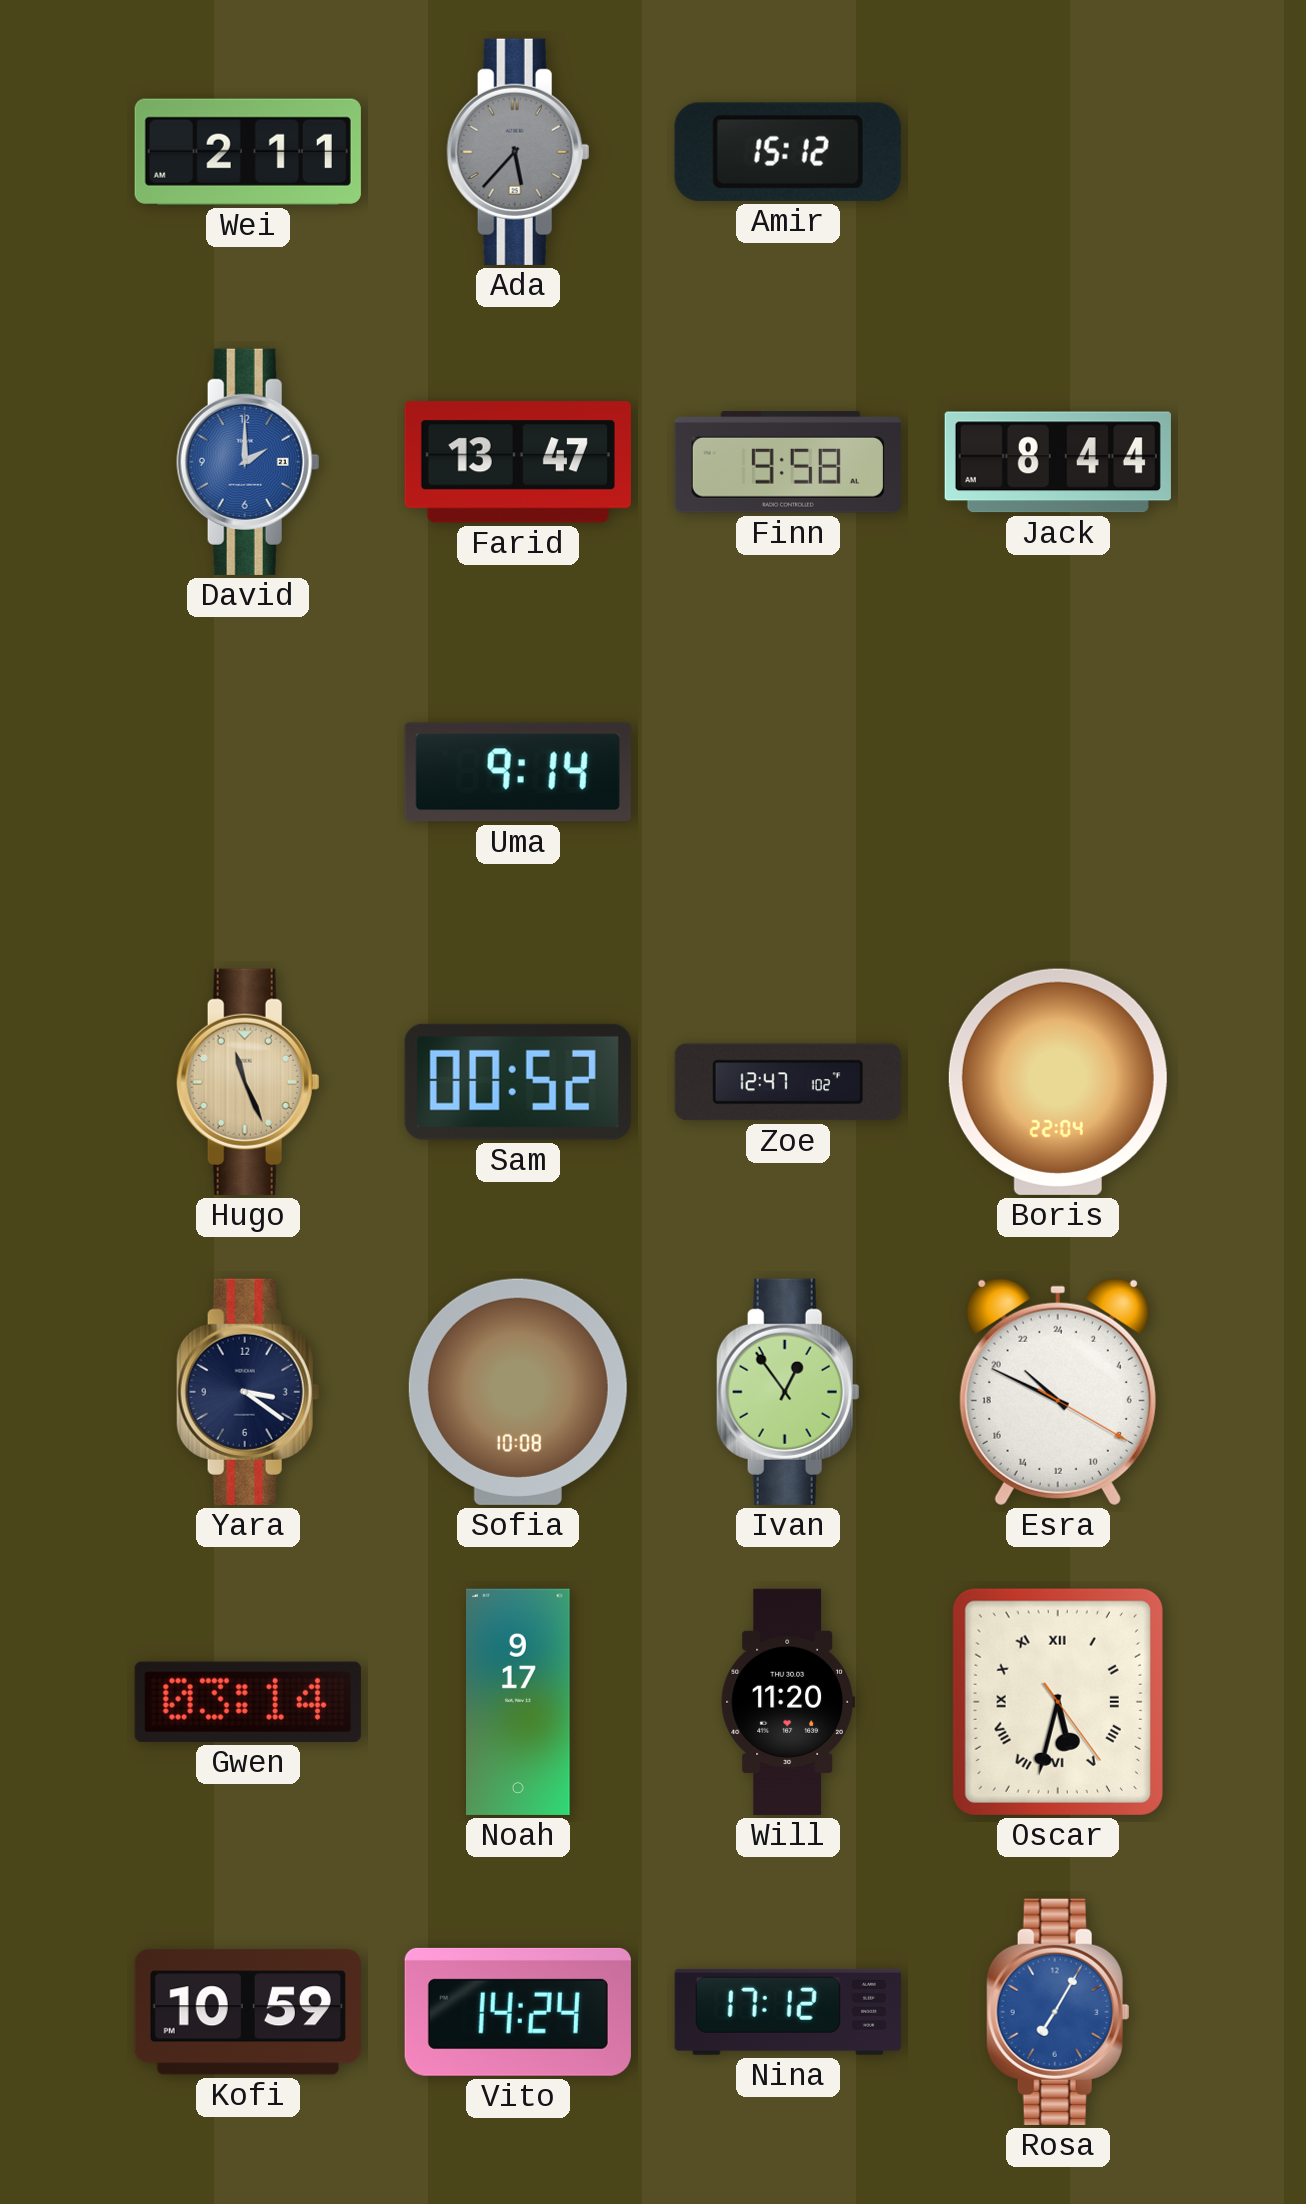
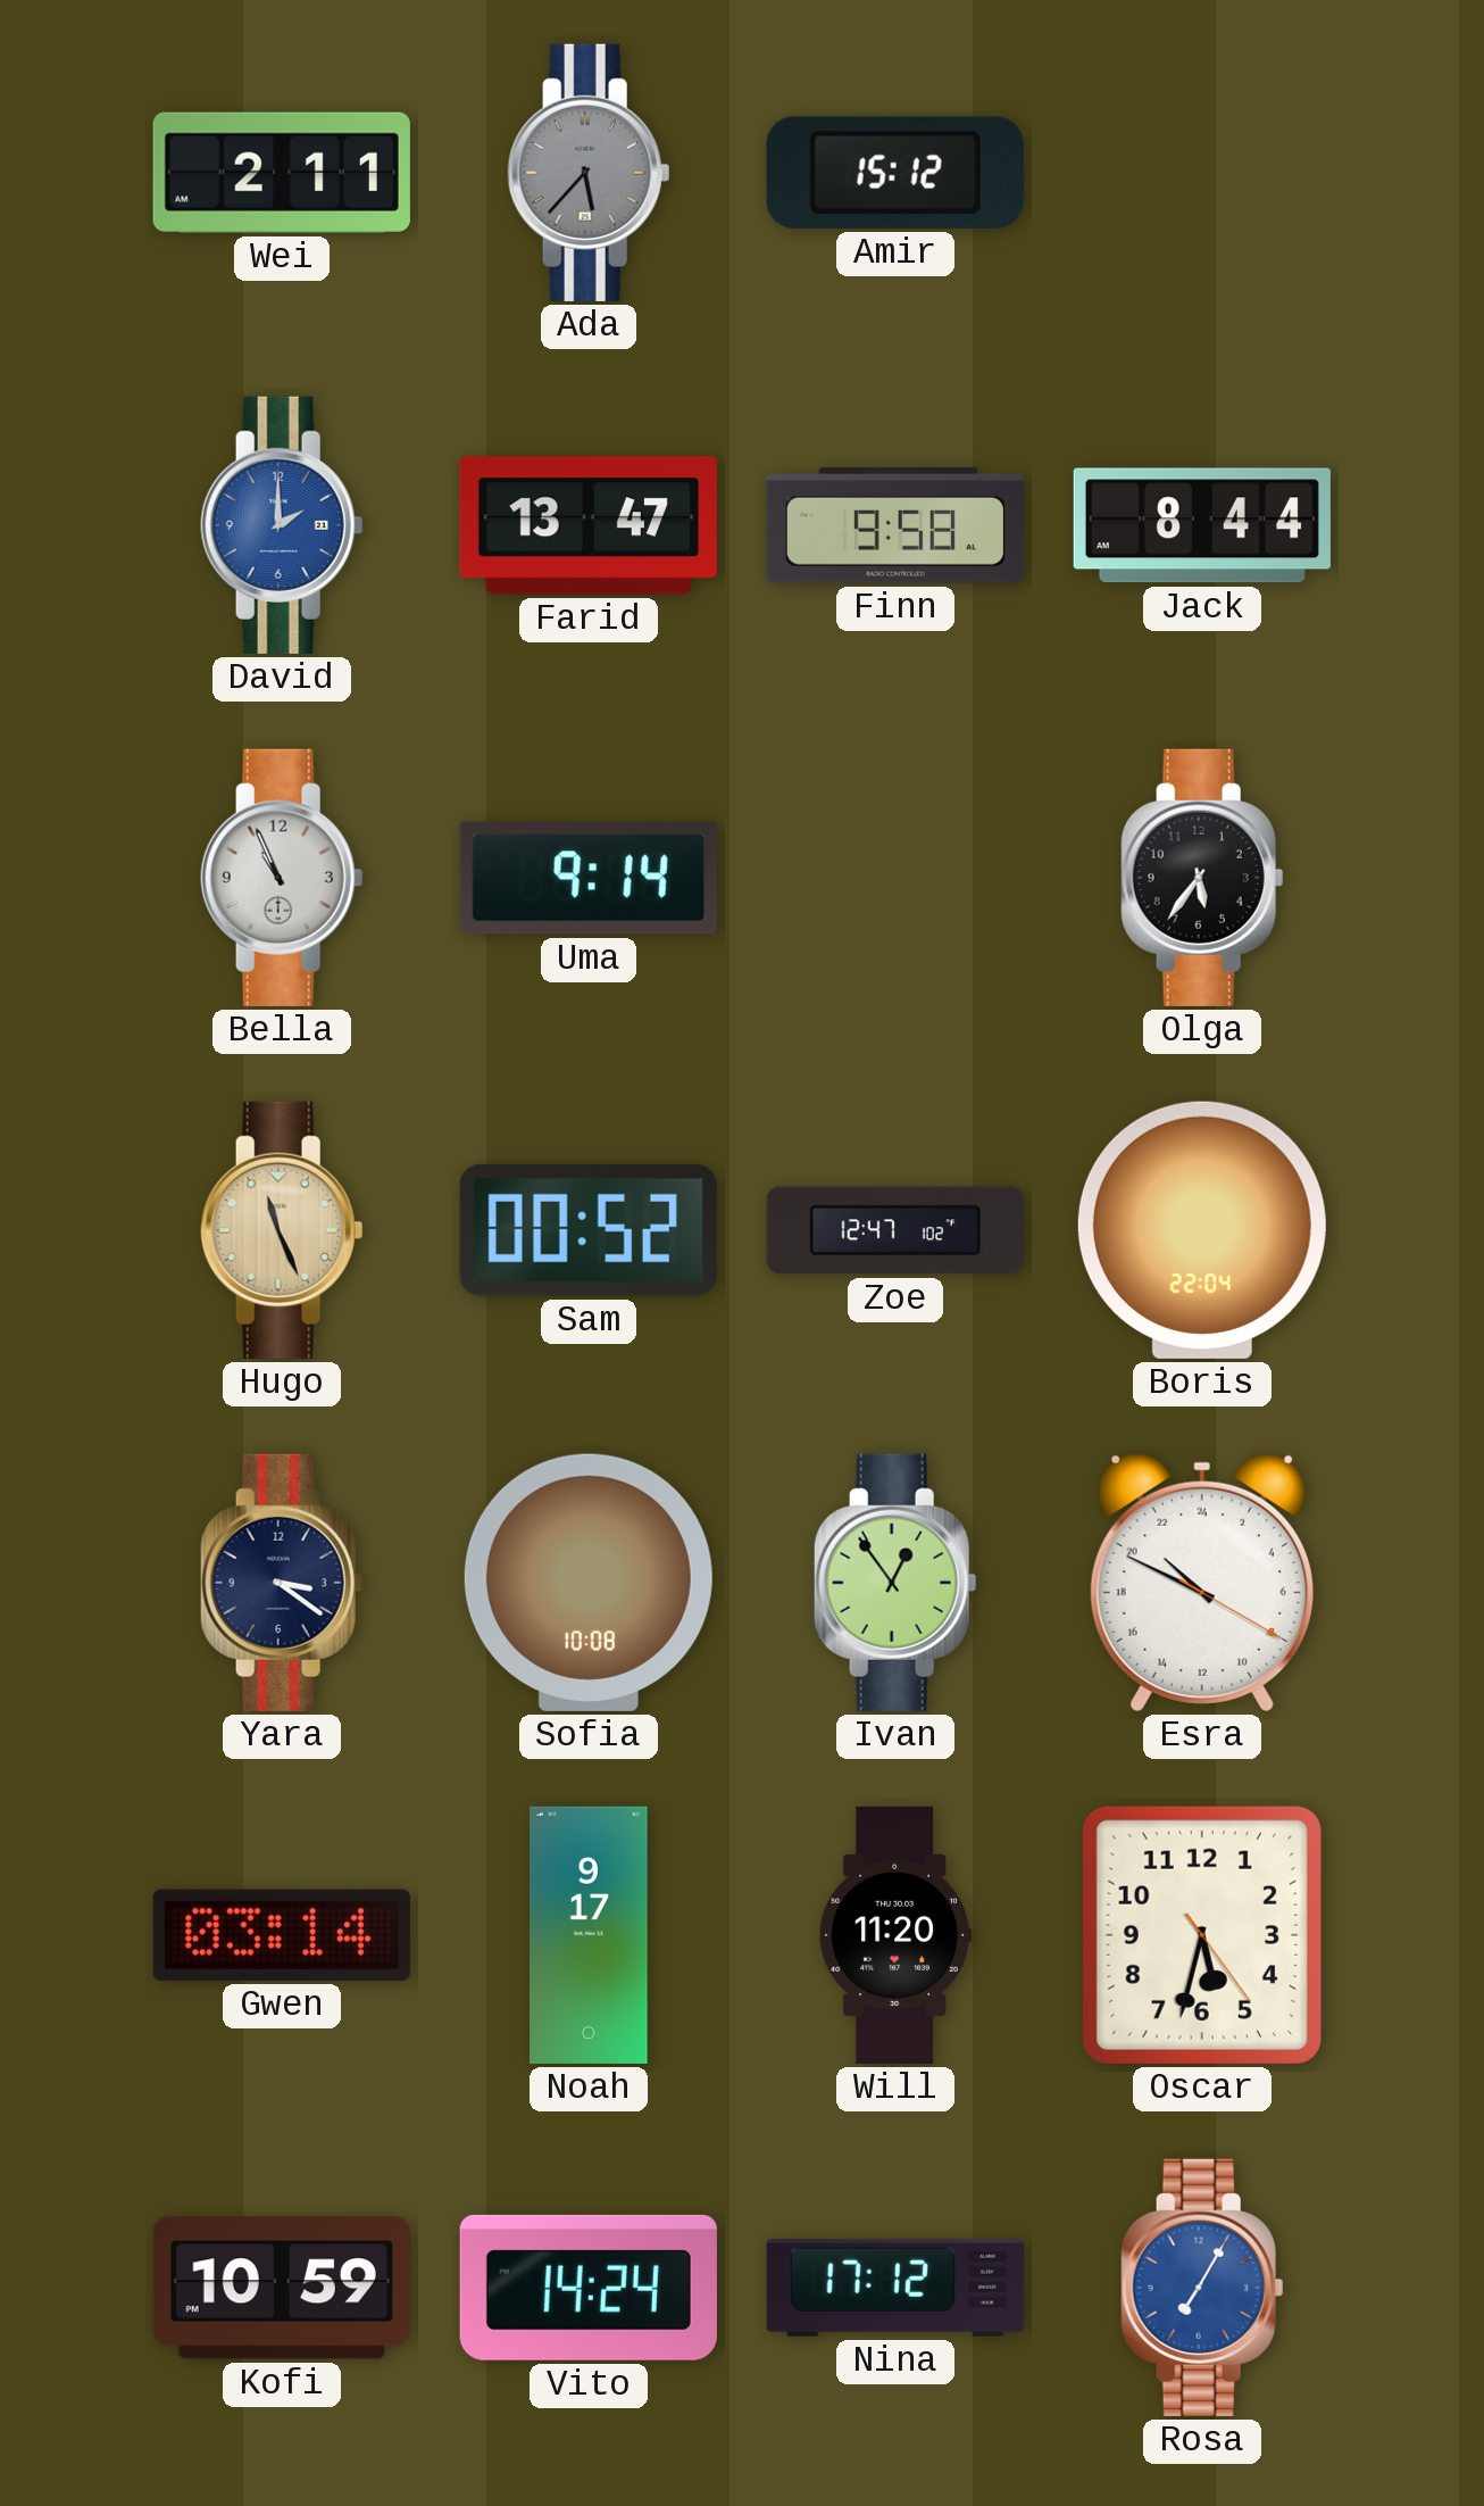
Bella: none -> 10:56 (282, 878)
Olga: none -> 5:36 (1202, 878)
Oscar numerals: Roman -> Arabic (1202, 1935)
